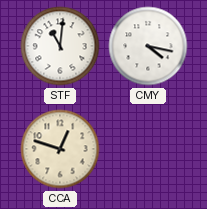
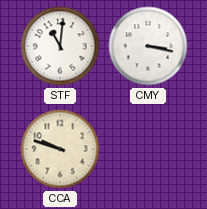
CMY: 4:17 -> 3:17 (148, 46)
CCA: 12:48 -> 9:48 (60, 149)
